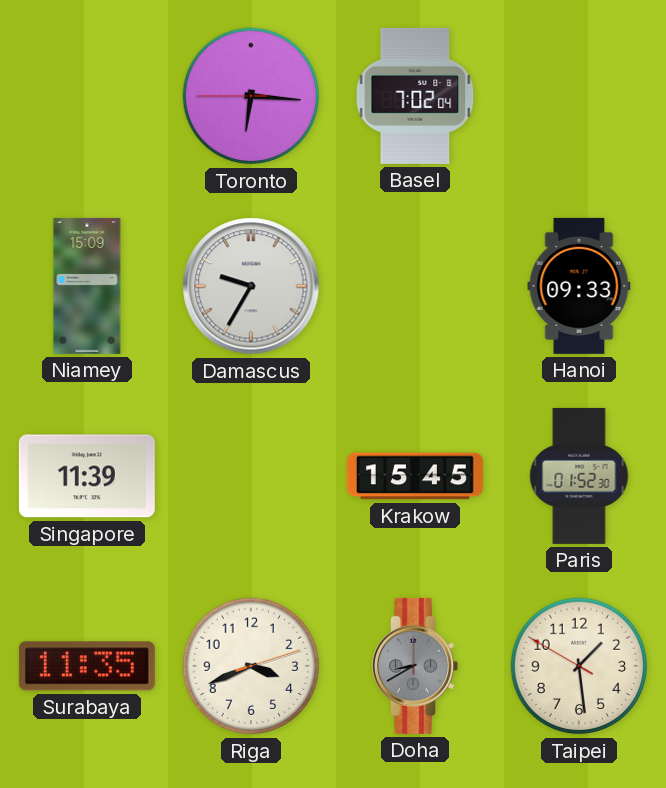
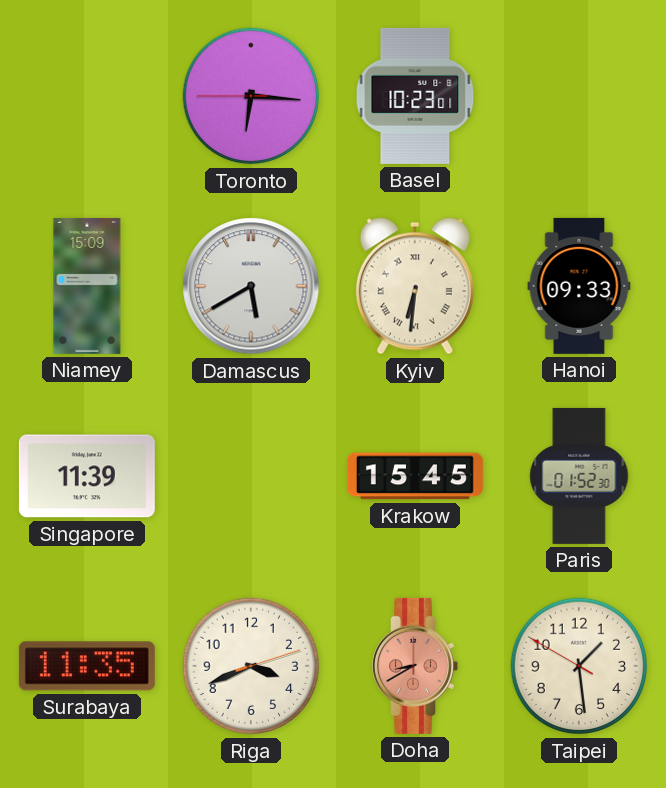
Basel: 7:02 -> 10:23 (415, 96)
Damascus: 9:35 -> 5:40 (251, 286)
Kyiv: none -> 6:31 (415, 286)
Doha dial: grey -> salmon (415, 666)
